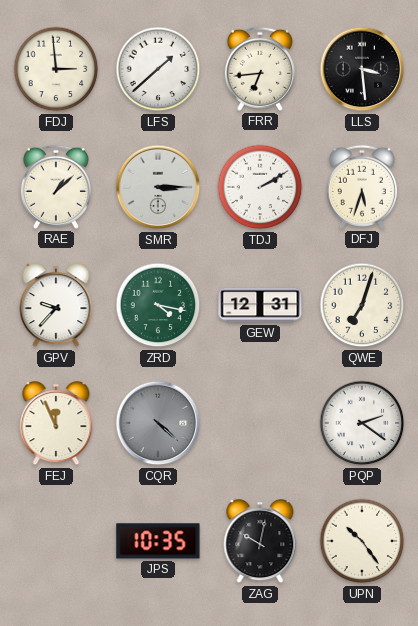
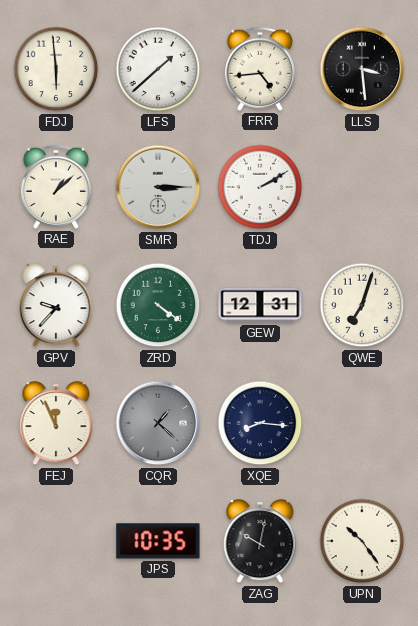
FDJ: 2:59 -> 5:59 (56, 69)
FRR: 6:44 -> 4:44 (260, 69)
DFJ: 5:33 -> none (362, 187)
ZRD: 4:17 -> 4:21 (158, 305)
CQR: 4:22 -> 1:22 (158, 423)
XQE: none -> 8:16 (260, 423)
PQP: 2:21 -> none (362, 423)
